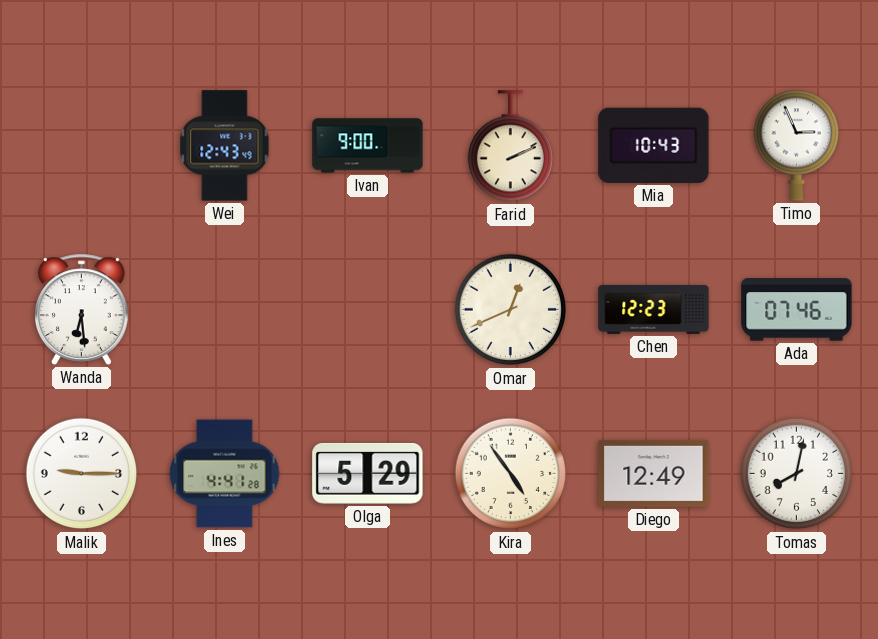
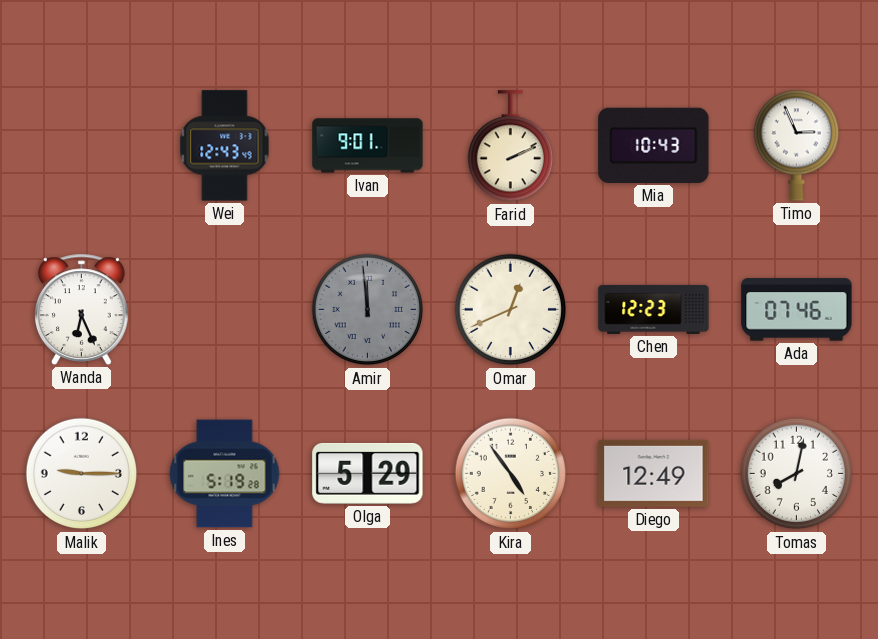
Ivan: 9:00 -> 9:01 (368, 146)
Wanda: 6:29 -> 6:26 (82, 309)
Amir: none -> 11:59 (368, 310)
Ines: 4:41 -> 5:19 (225, 474)
